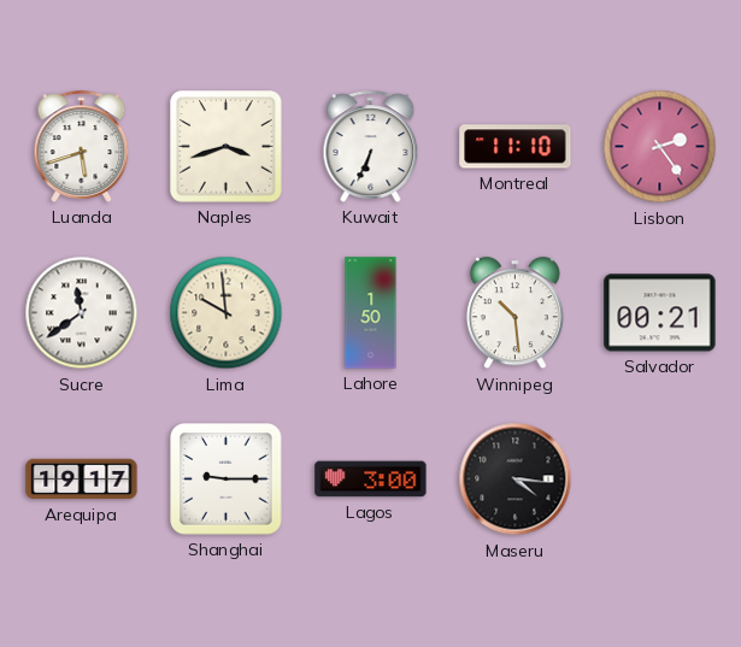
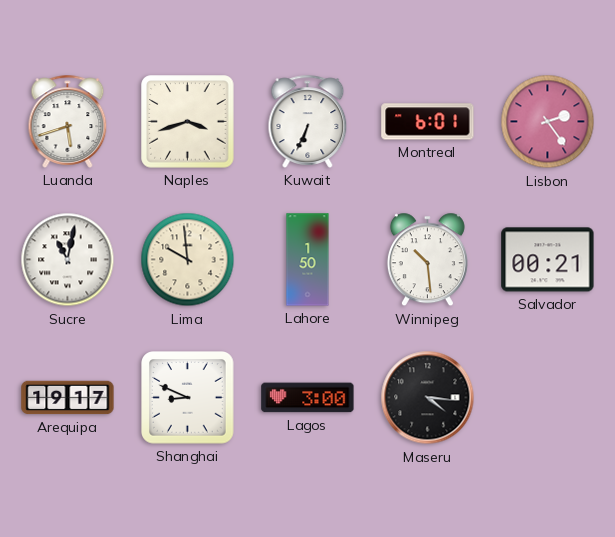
Montreal: 11:10 -> 6:01 (428, 122)
Sucre: 11:39 -> 11:02 (68, 260)
Shanghai: 9:15 -> 8:49 (188, 398)
